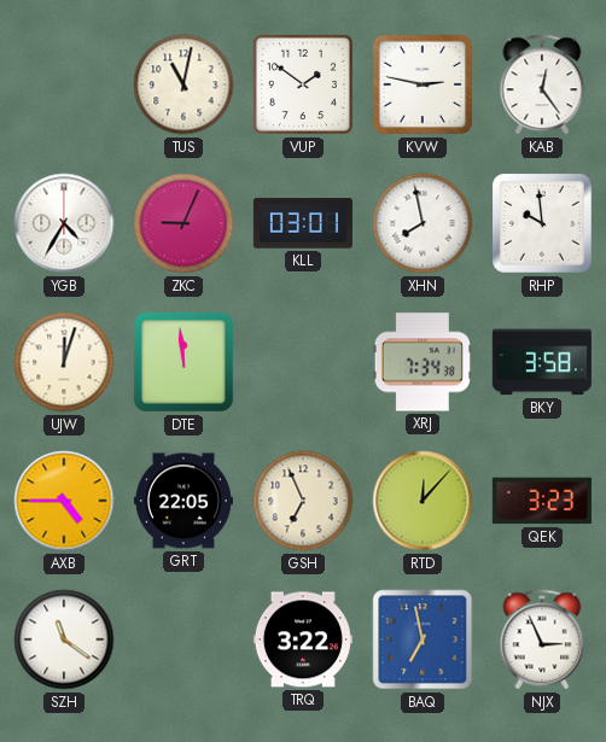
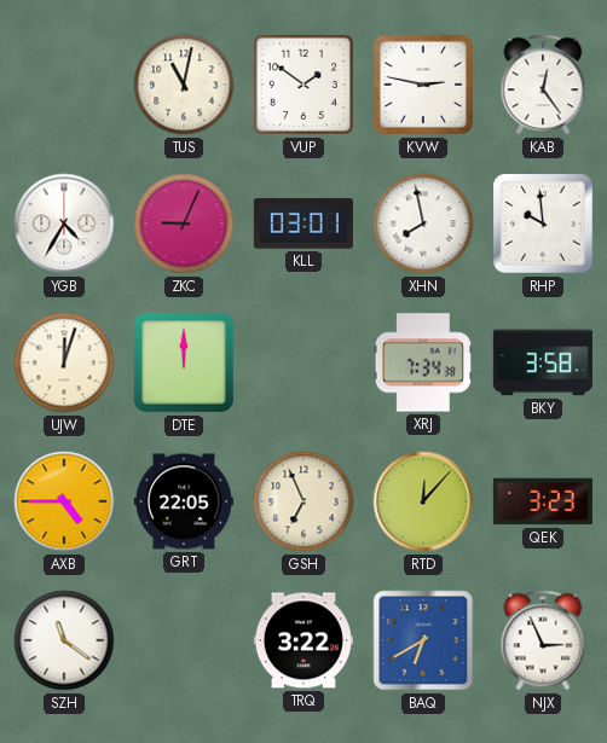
DTE: 11:59 -> 12:00 (185, 364)
BAQ: 6:58 -> 6:40 (423, 640)
